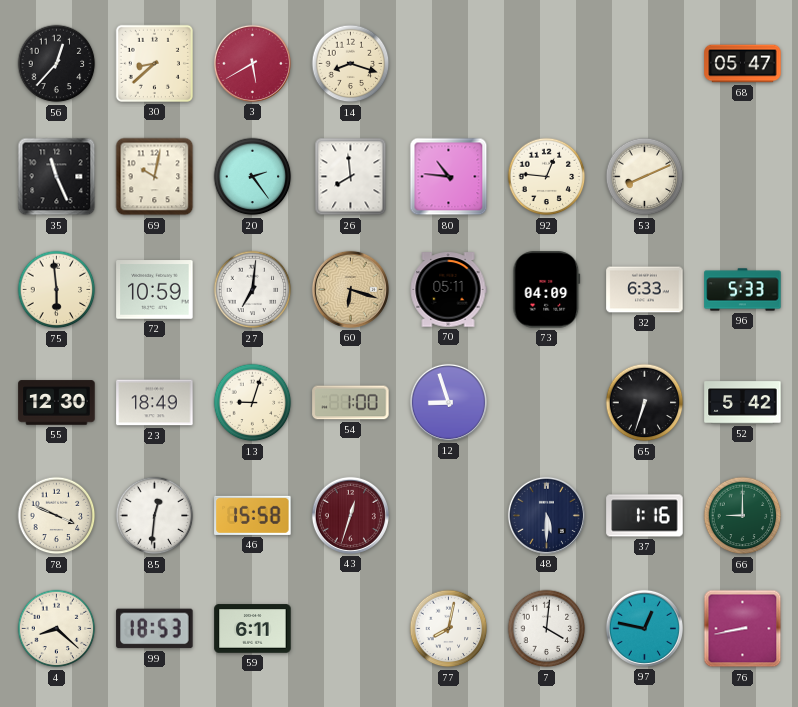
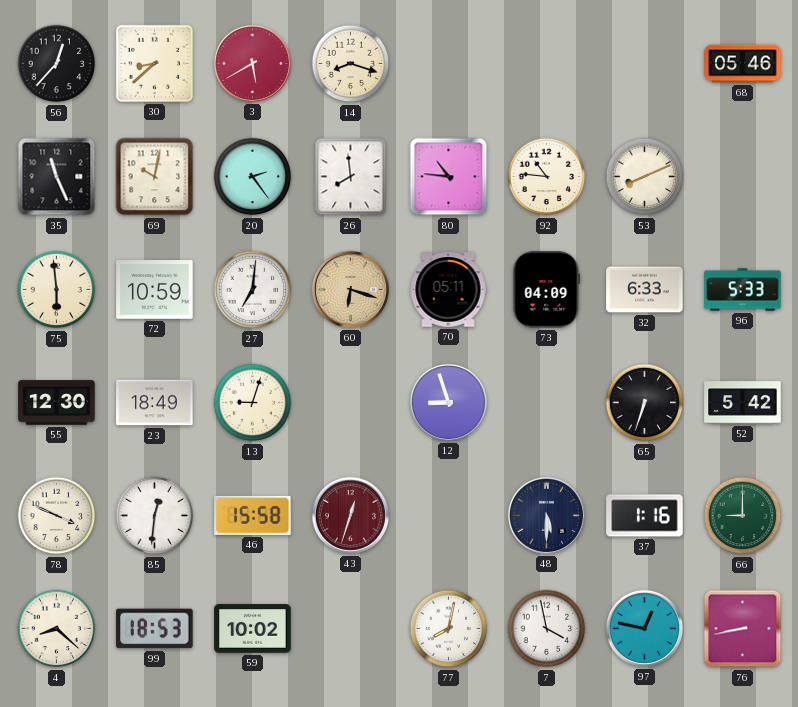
68: 05:47 -> 05:46 (743, 64)
92: 12:46 -> 10:46 (547, 177)
54: 1:00 -> none (351, 403)
59: 6:11 -> 10:02 (253, 629)
7: 4:01 -> 3:58 (547, 629)
